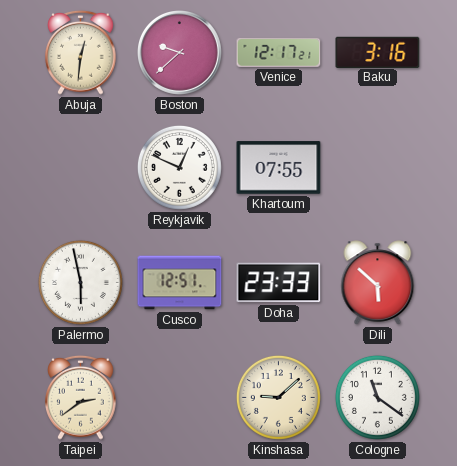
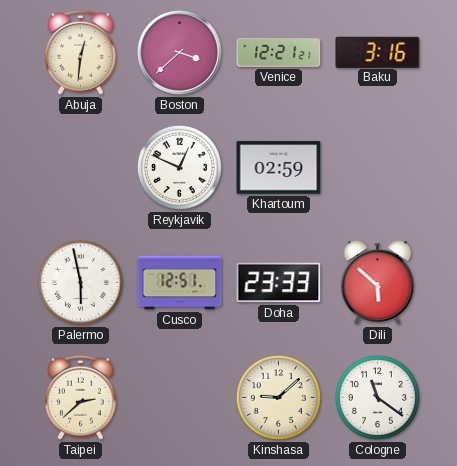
Boston: 9:38 -> 3:38 (180, 53)
Venice: 12:17 -> 12:21 (279, 52)
Khartoum: 07:55 -> 02:59 (279, 168)
Taipei: 2:39 -> 2:38 (81, 397)
